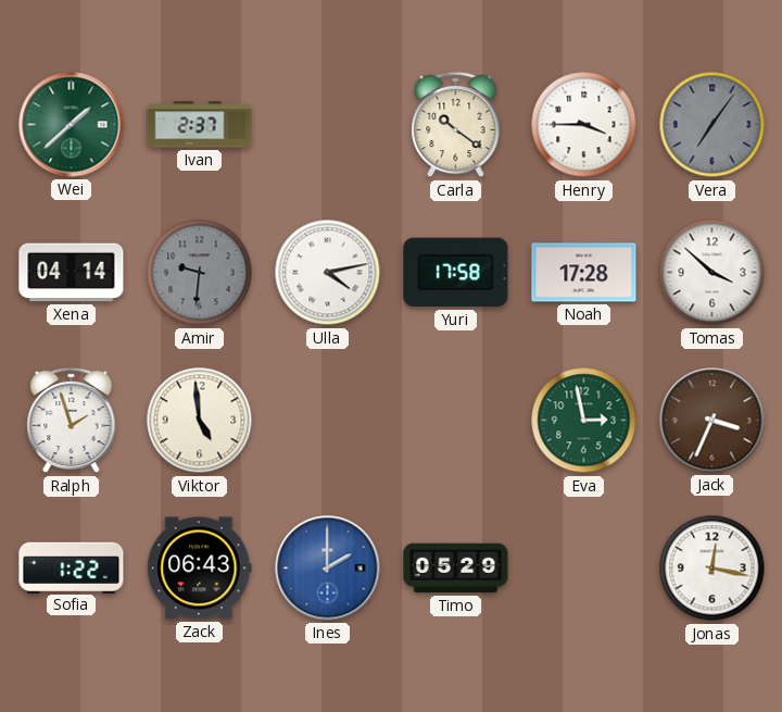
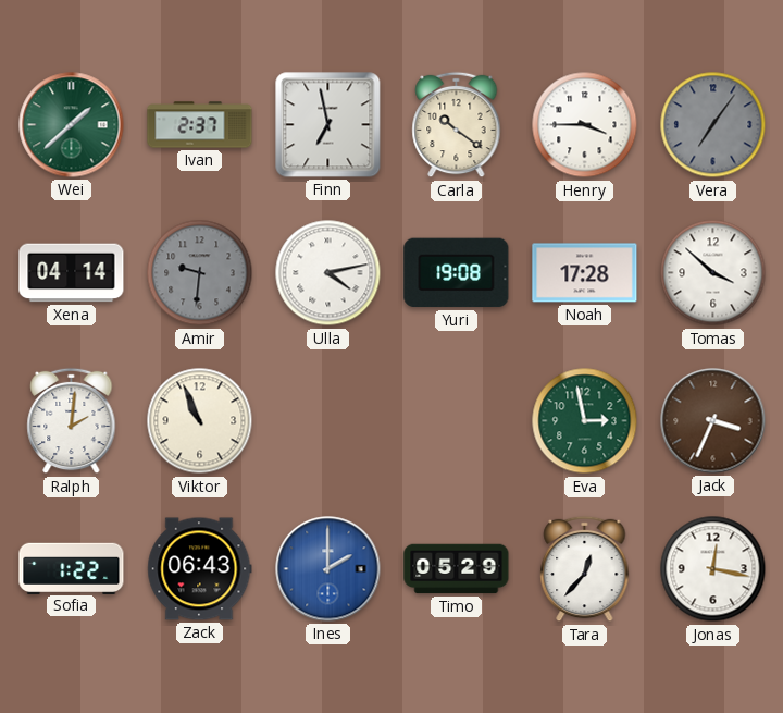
Finn: none -> 6:58 (328, 125)
Yuri: 17:58 -> 19:08 (457, 273)
Ralph: 1:57 -> 2:01 (72, 421)
Viktor: 4:59 -> 10:56 (200, 421)
Tara: none -> 12:37 (585, 569)
